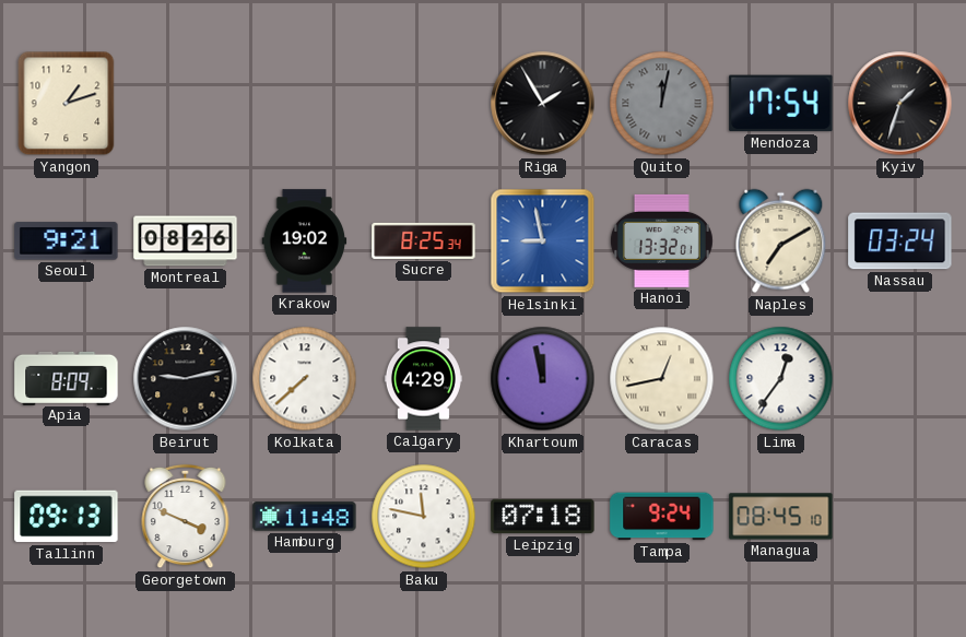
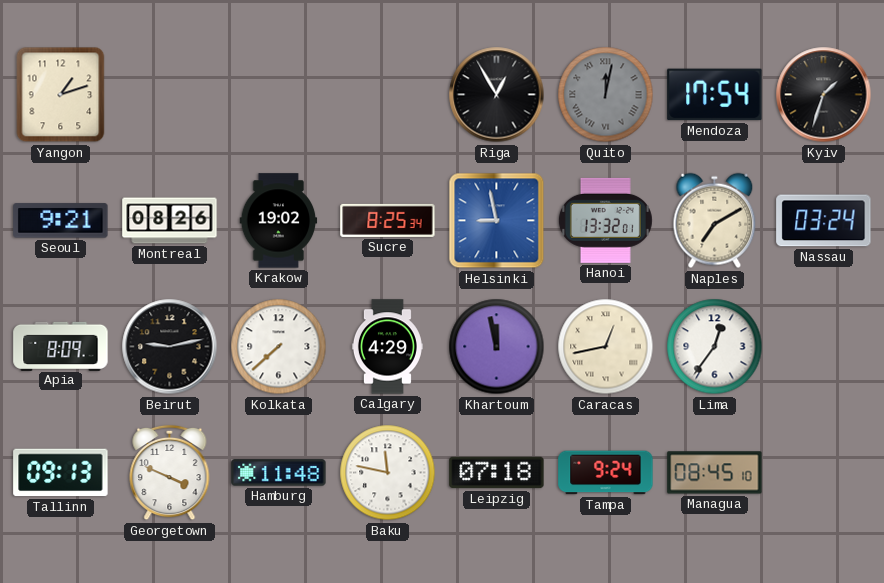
Riga: 1:55 -> 12:55 (497, 95)
